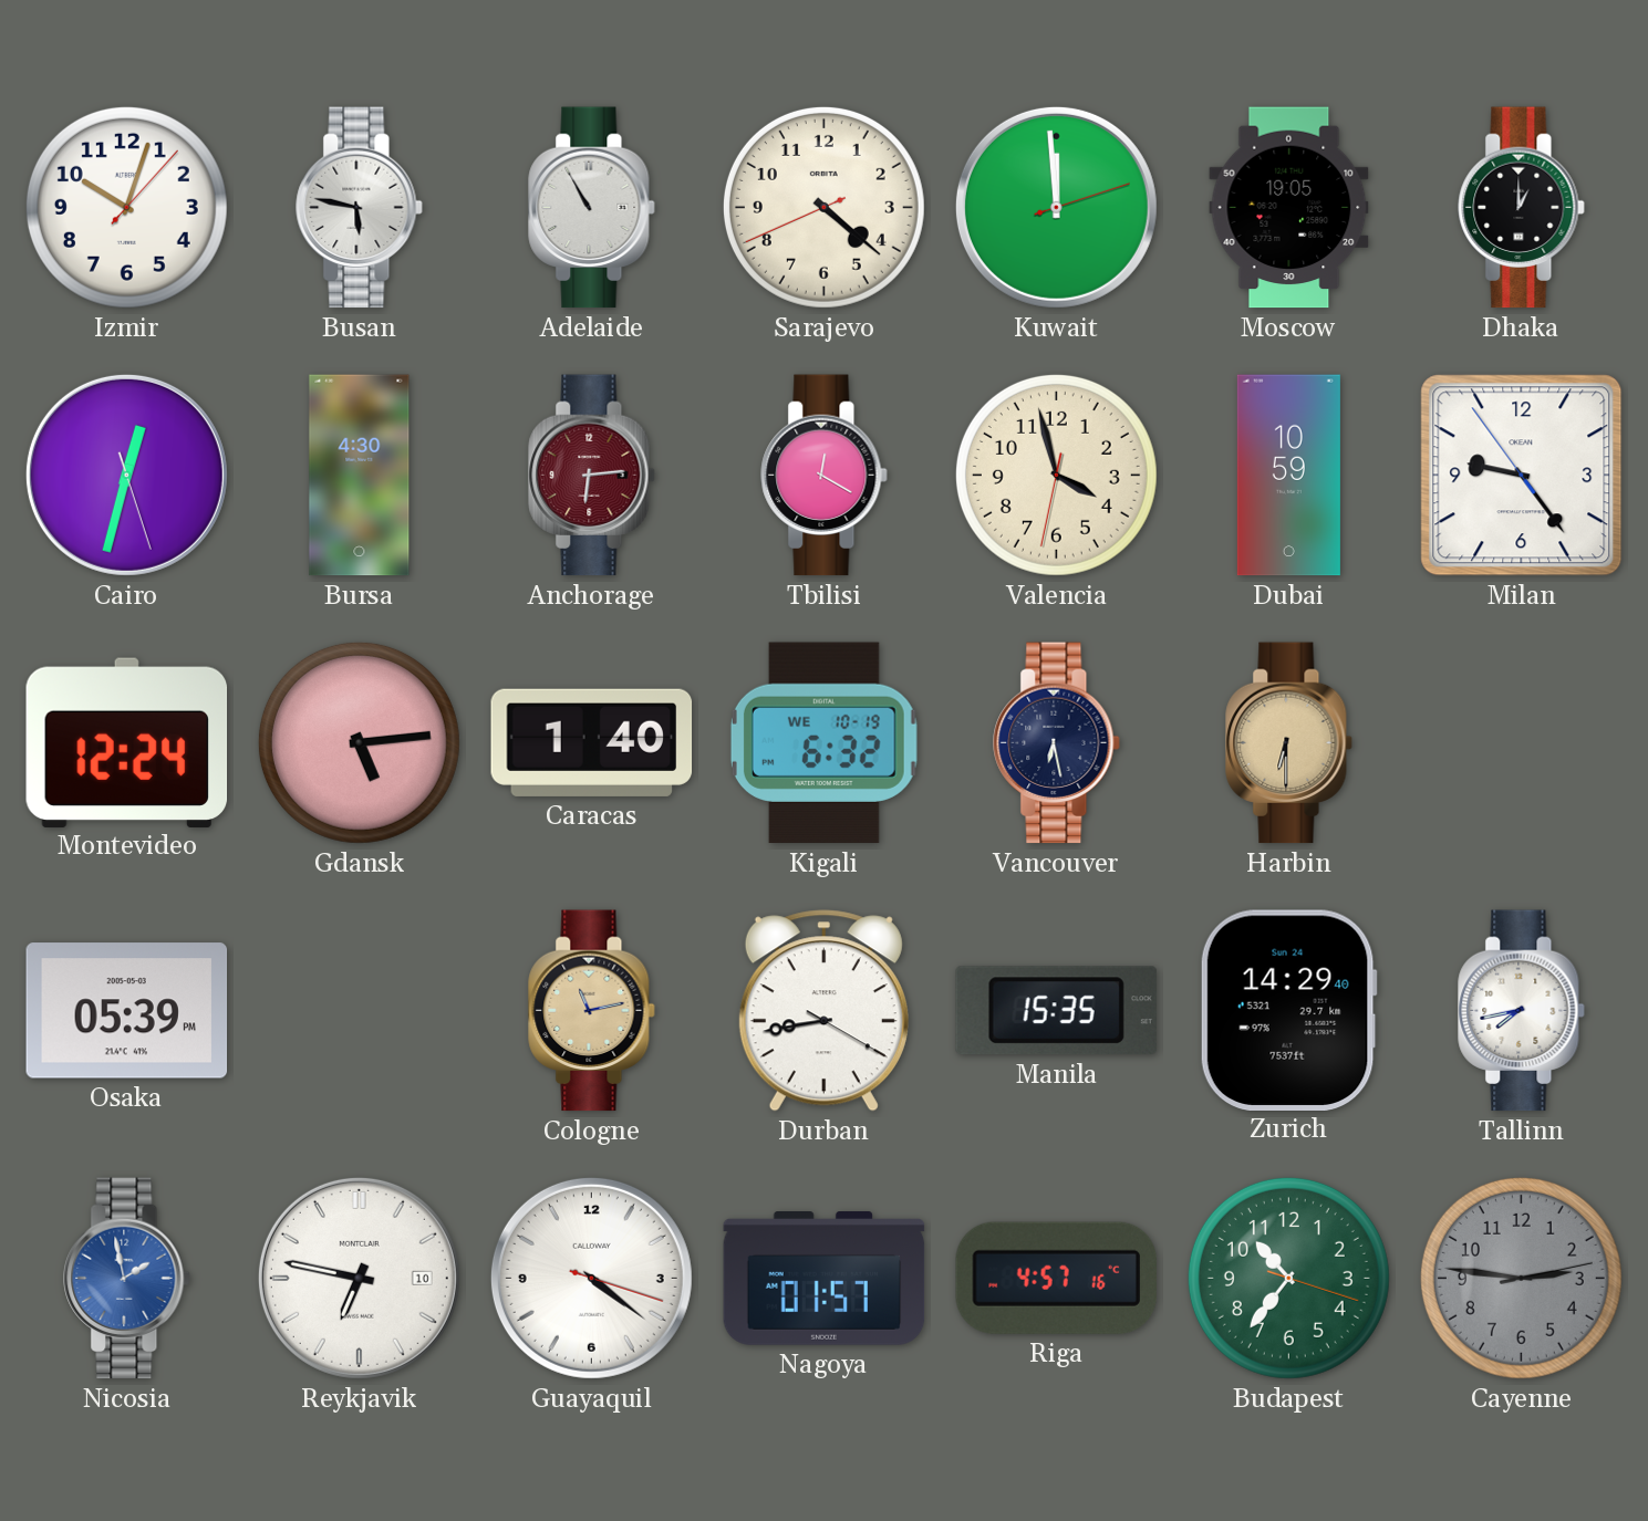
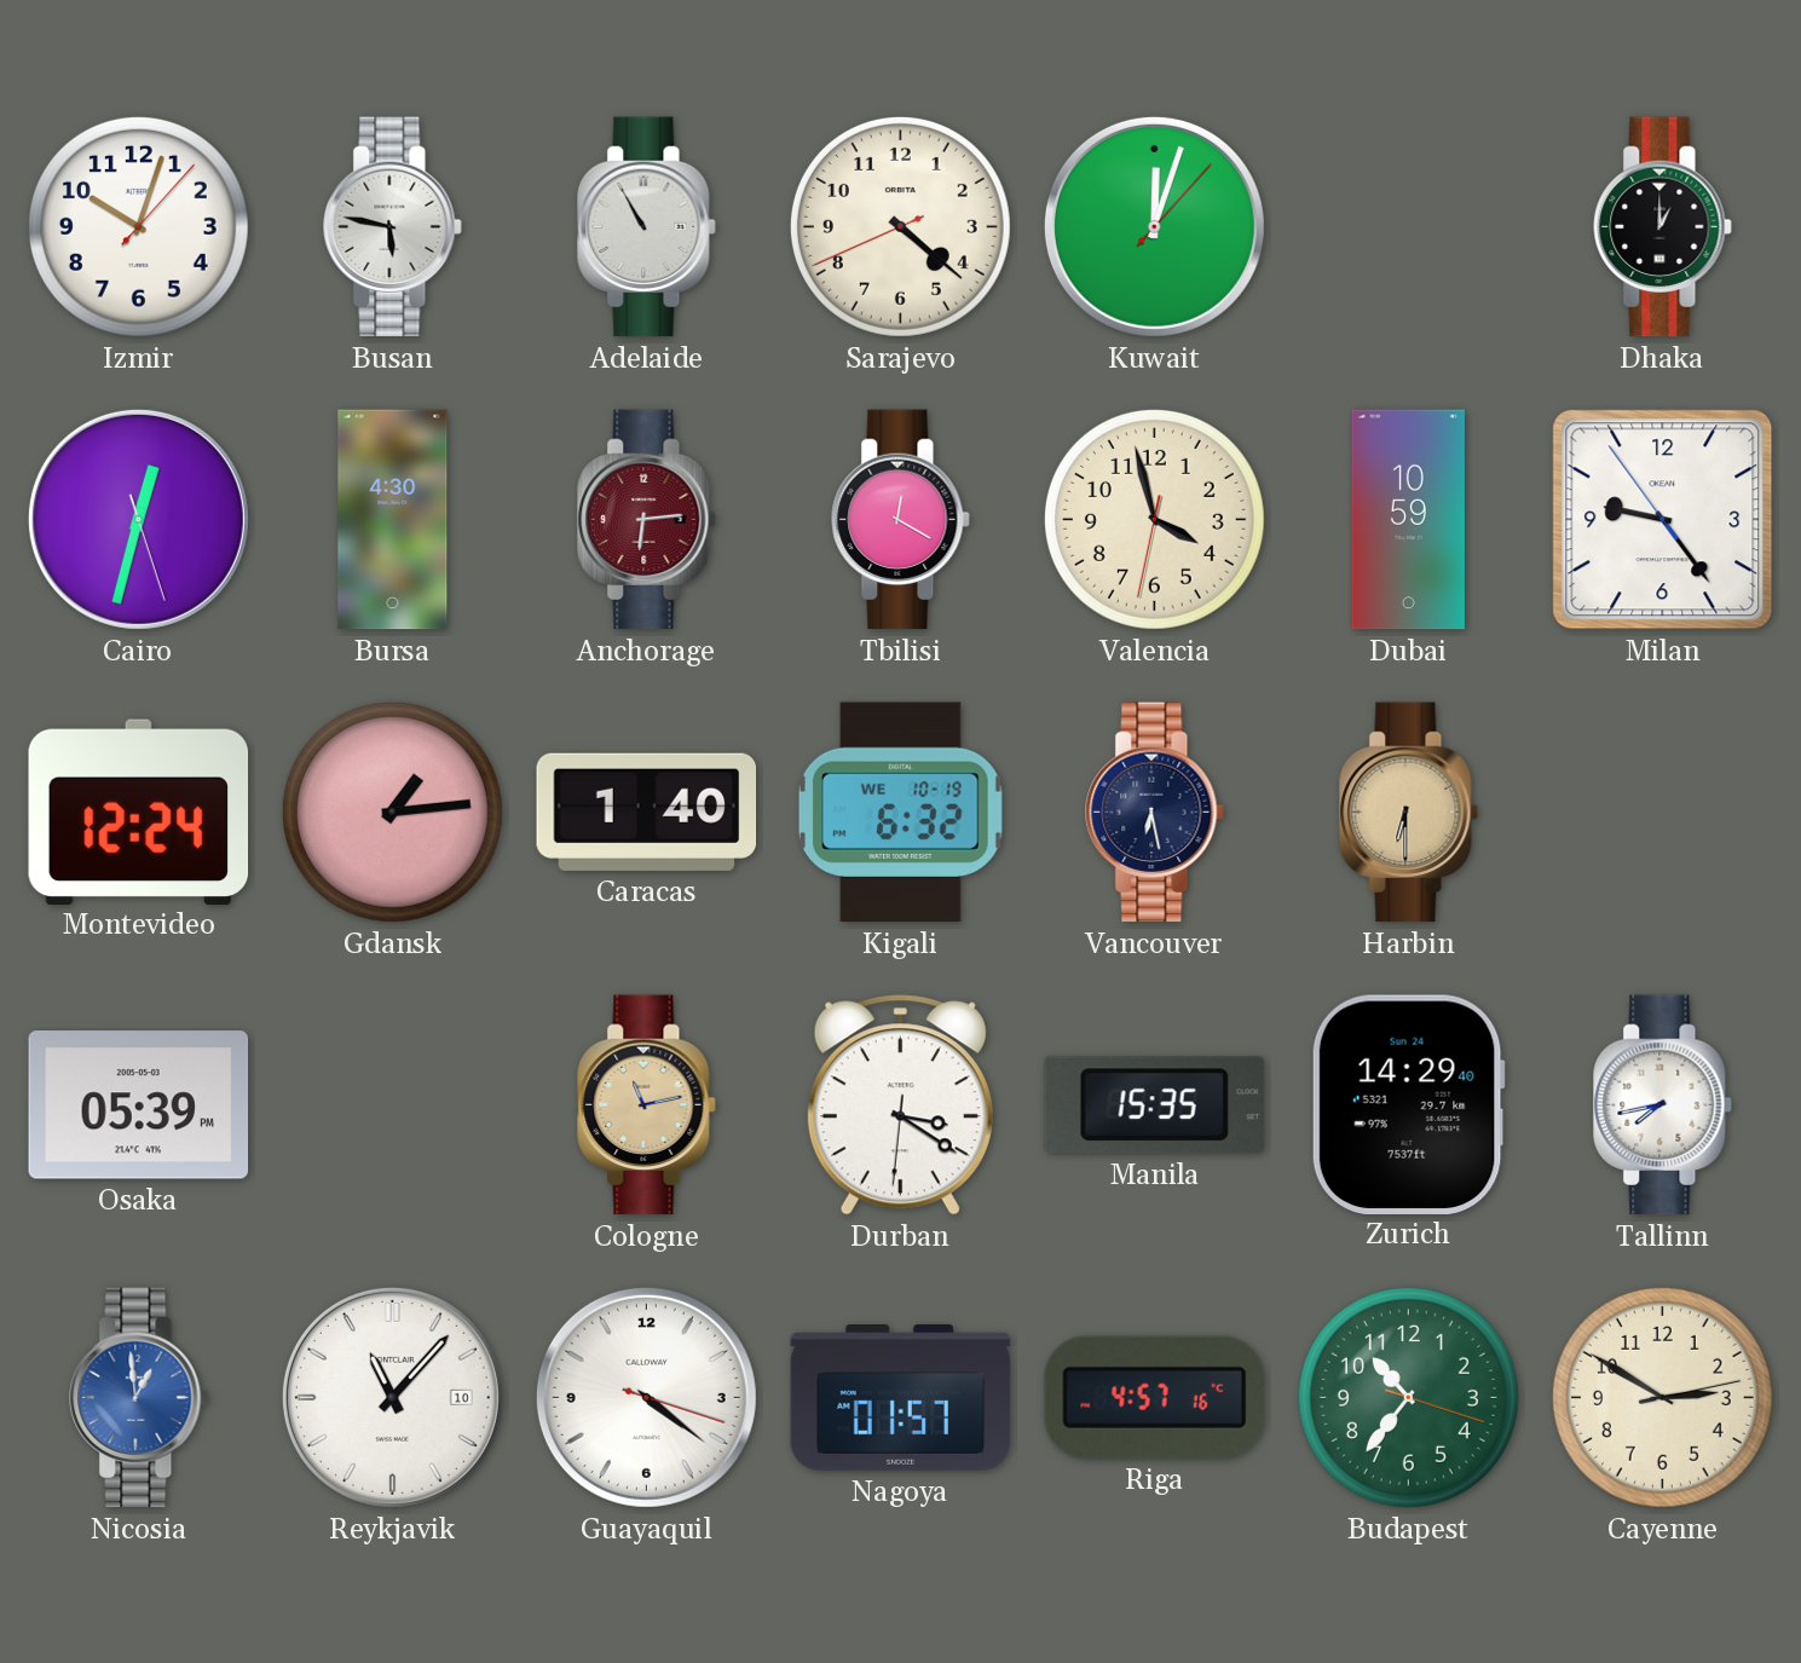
Kuwait: 11:59 -> 12:03 (1154, 226)
Moscow: 19:05 -> none (1289, 208)
Gdansk: 5:14 -> 1:14 (392, 812)
Durban: 8:43 -> 3:20 (900, 1105)
Nicosia: 1:58 -> 12:59 (139, 1398)
Reykjavik: 6:47 -> 11:07 (392, 1397)
Cayenne: 2:46 -> 2:50 (1662, 1397)
Cayenne dial: grey -> cream (1662, 1397)
